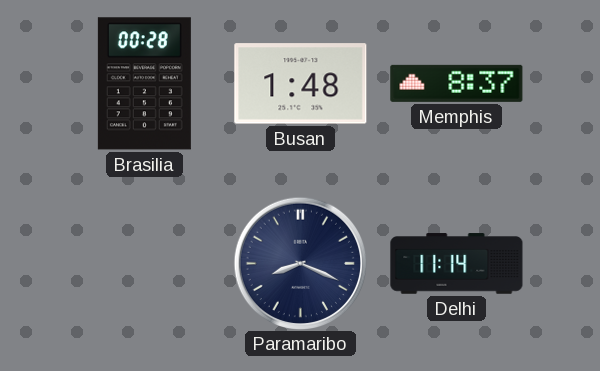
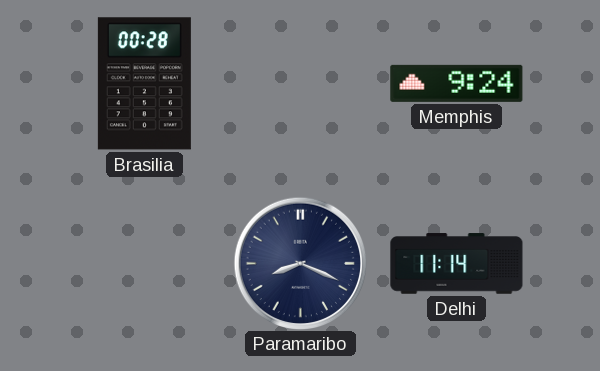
Busan: 1:48 -> none (301, 84)
Memphis: 8:37 -> 9:24 (457, 83)
